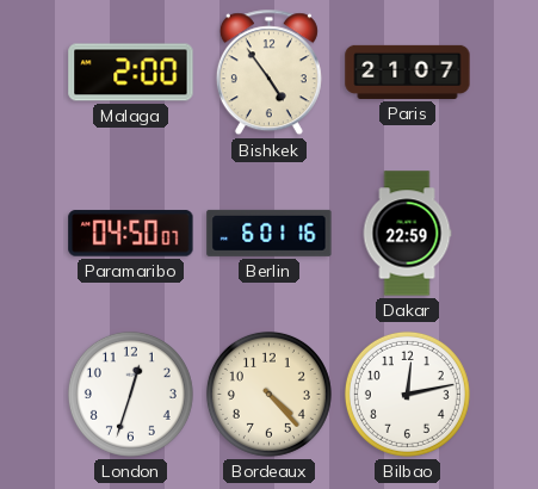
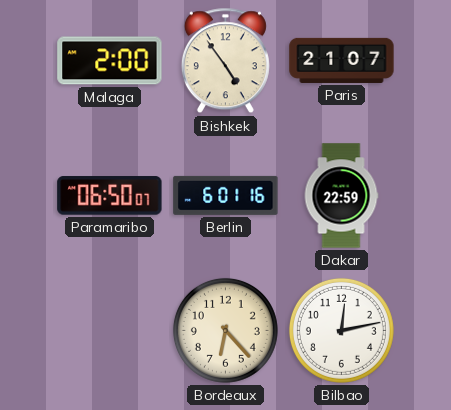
Paramaribo: 04:50 -> 06:50 (110, 196)
London: 12:33 -> none (130, 394)
Bordeaux: 4:23 -> 6:23 (225, 330)
